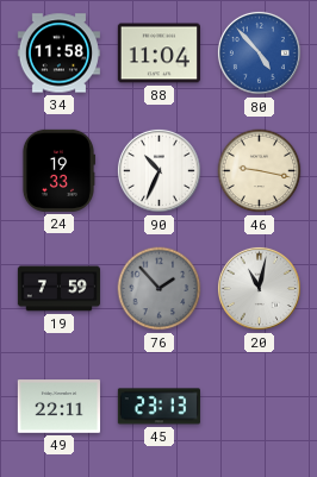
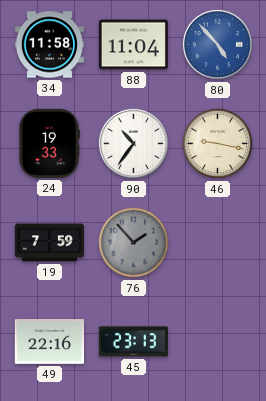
90: 10:34 -> 10:36 (133, 143)
20: 11:02 -> none (259, 288)
49: 22:11 -> 22:16 (49, 342)
